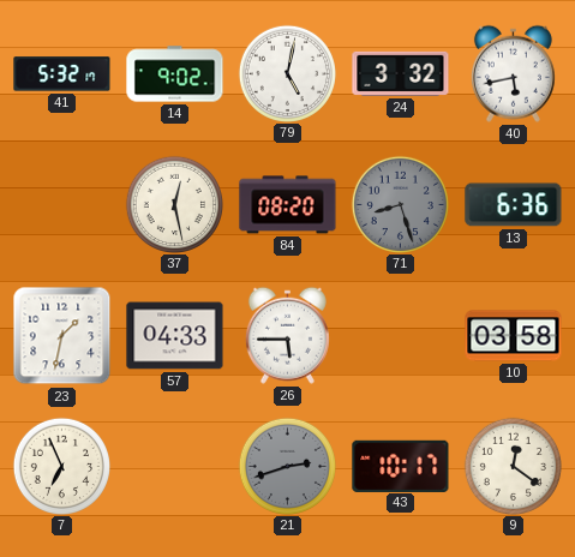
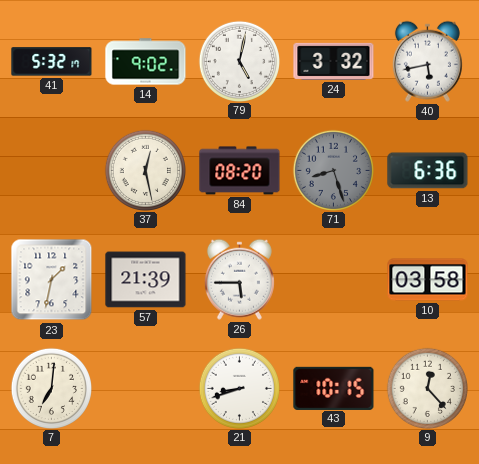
57: 04:33 -> 21:39 (146, 280)
7: 6:56 -> 7:01 (51, 388)
21: 2:42 -> 8:42 (239, 388)
21 dial: grey -> white (239, 388)
43: 10:17 -> 10:15 (334, 388)
9: 12:21 -> 12:23 (427, 388)
